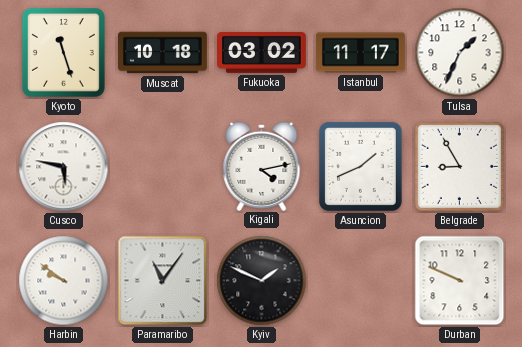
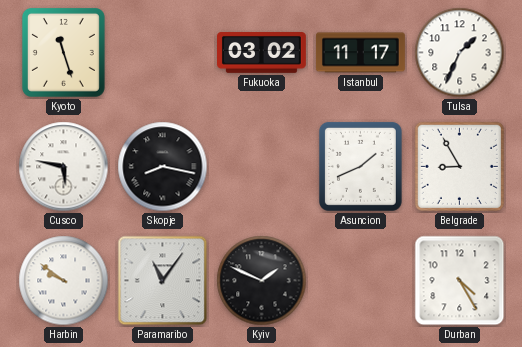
Muscat: 10:18 -> none (163, 53)
Skopje: none -> 8:17 (163, 167)
Kigali: 4:13 -> none (262, 166)
Durban: 9:49 -> 4:25 (460, 281)
